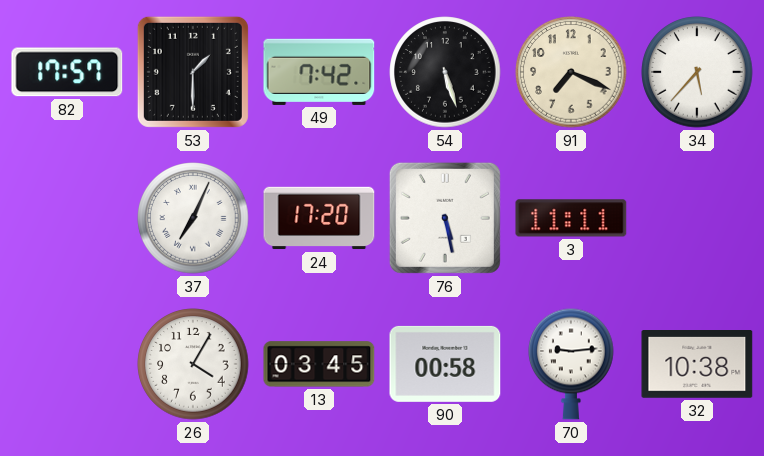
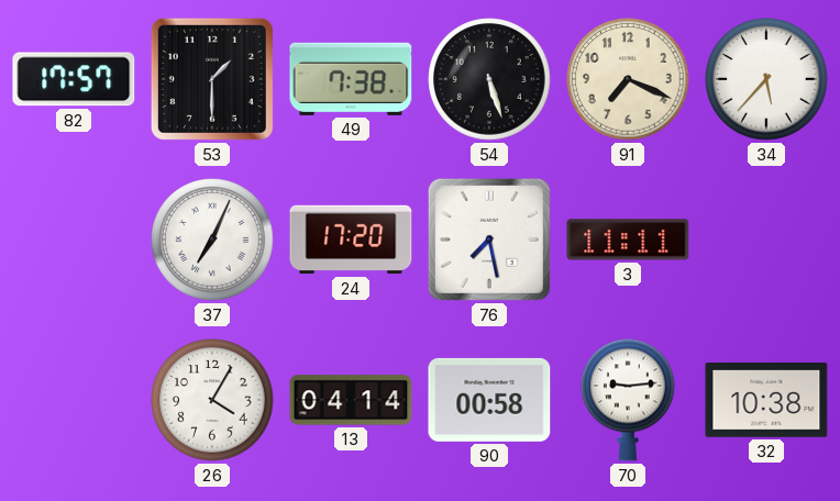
49: 7:42 -> 7:38 (351, 79)
76: 5:28 -> 7:28 (489, 240)
13: 03:45 -> 04:14 (351, 400)
